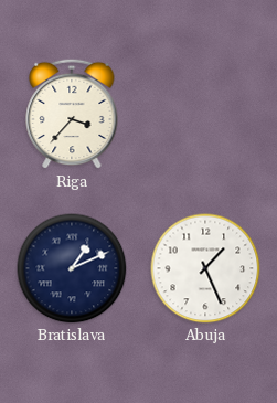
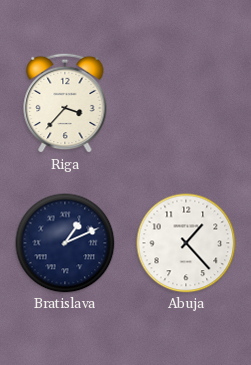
Abuja: 1:26 -> 1:23 (186, 243)
